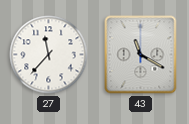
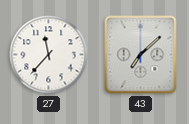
43: 11:20 -> 7:08 (141, 55)
